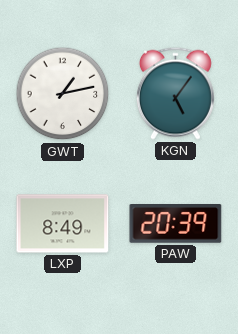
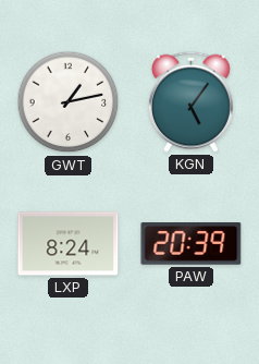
LXP: 8:49 -> 8:24 (69, 244)
